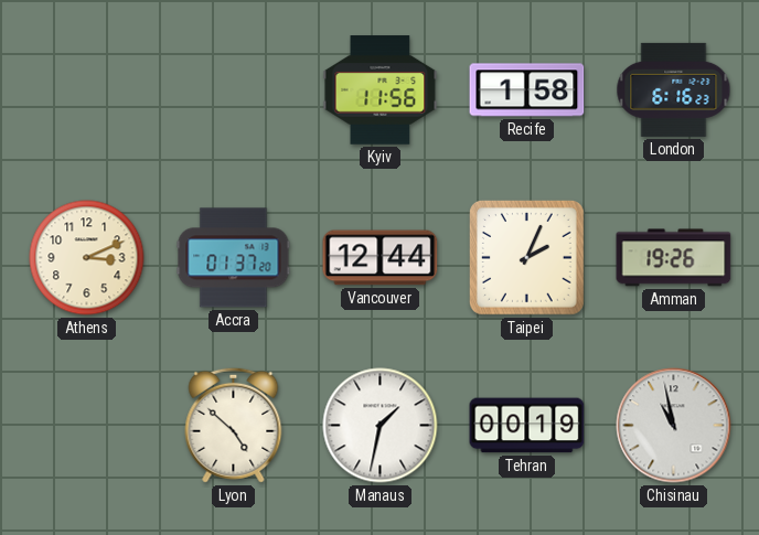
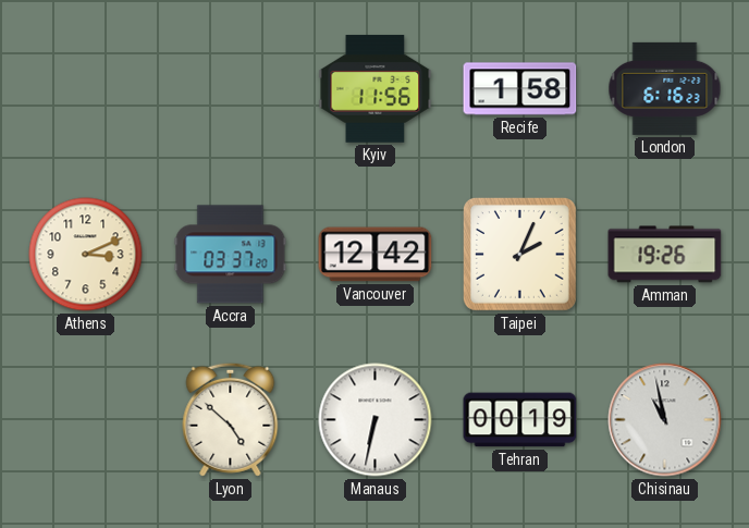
Accra: 01:37 -> 03:37 (231, 255)
Vancouver: 12:44 -> 12:42 (376, 255)
Manaus: 1:32 -> 6:32 (376, 420)
